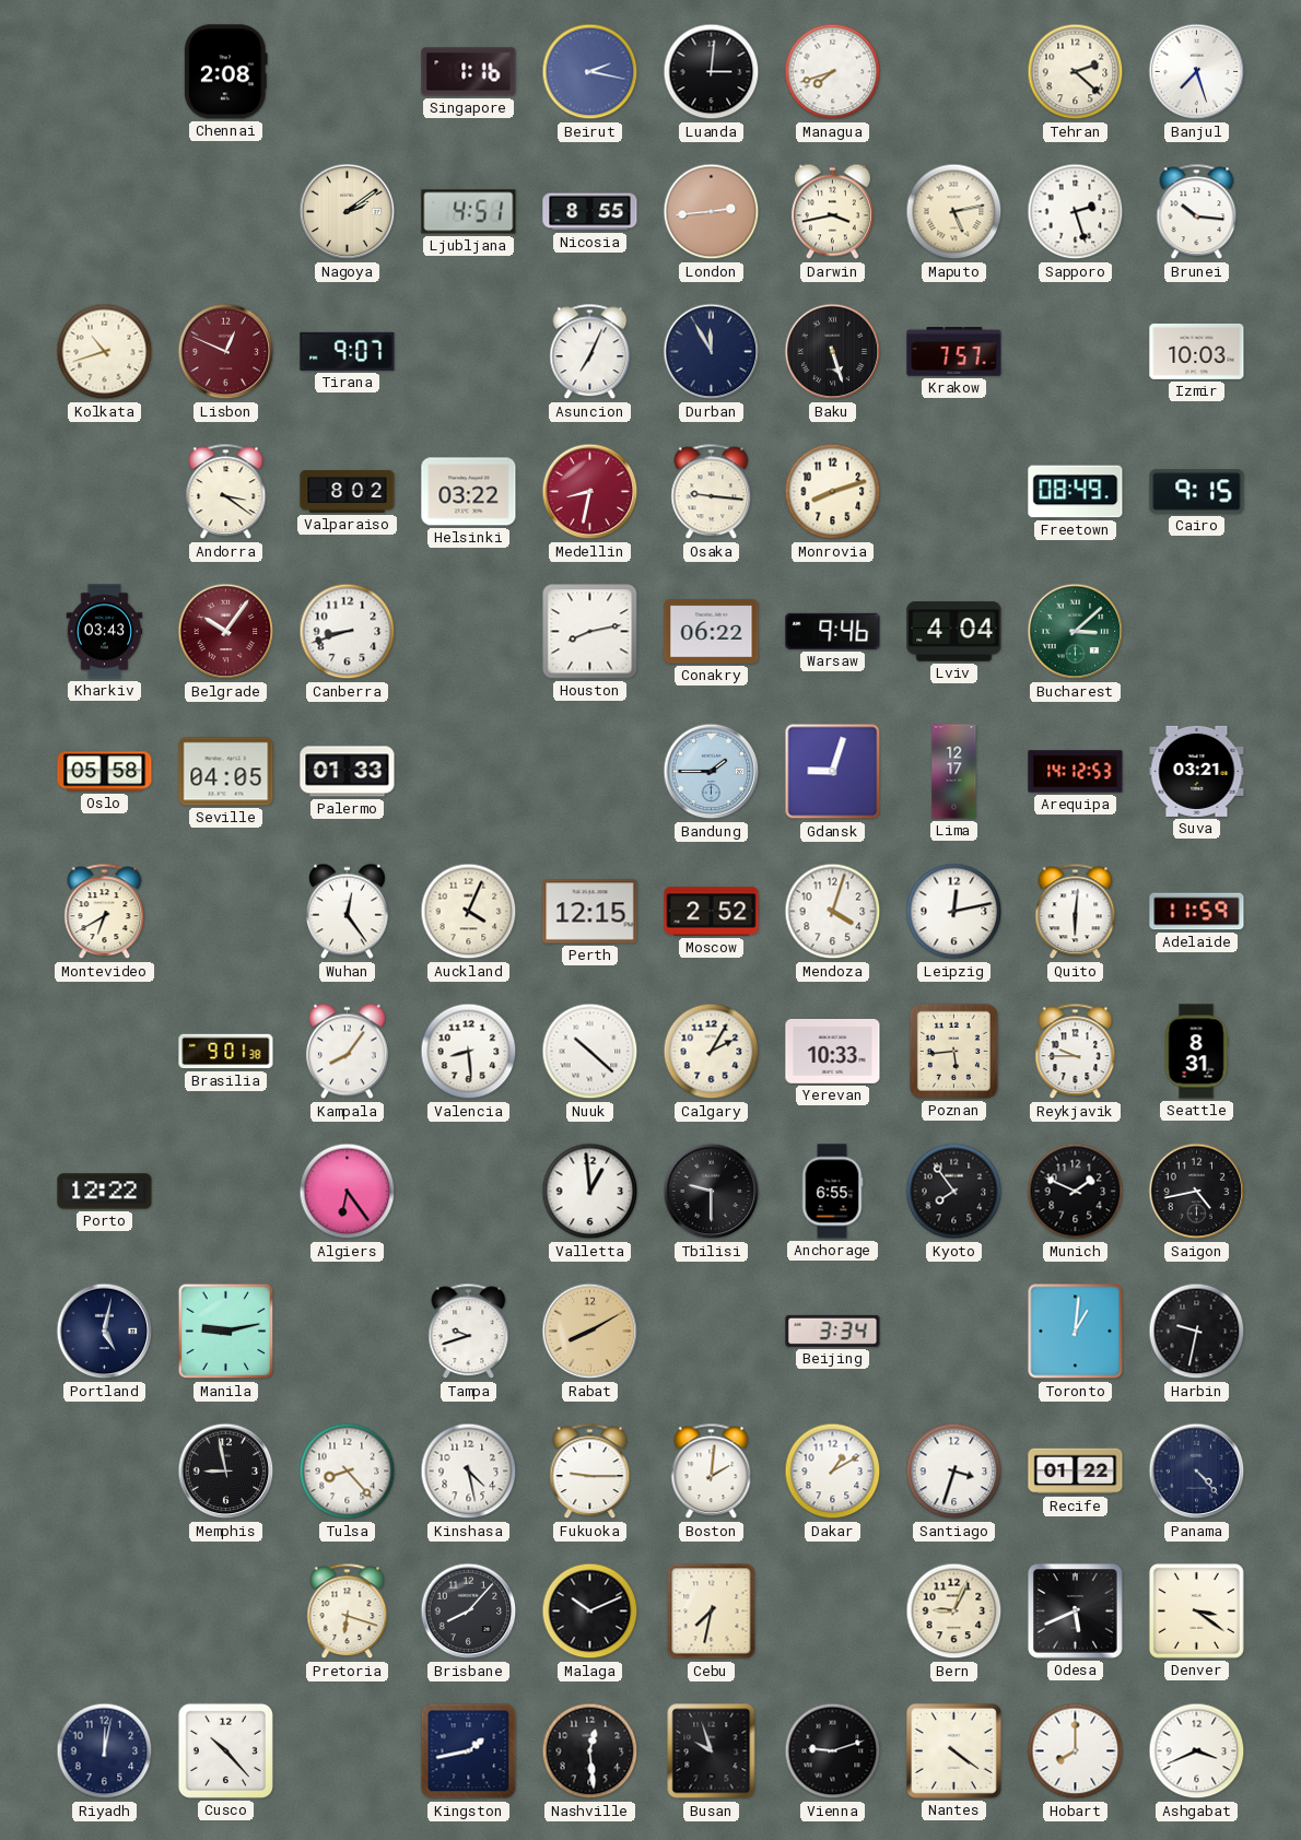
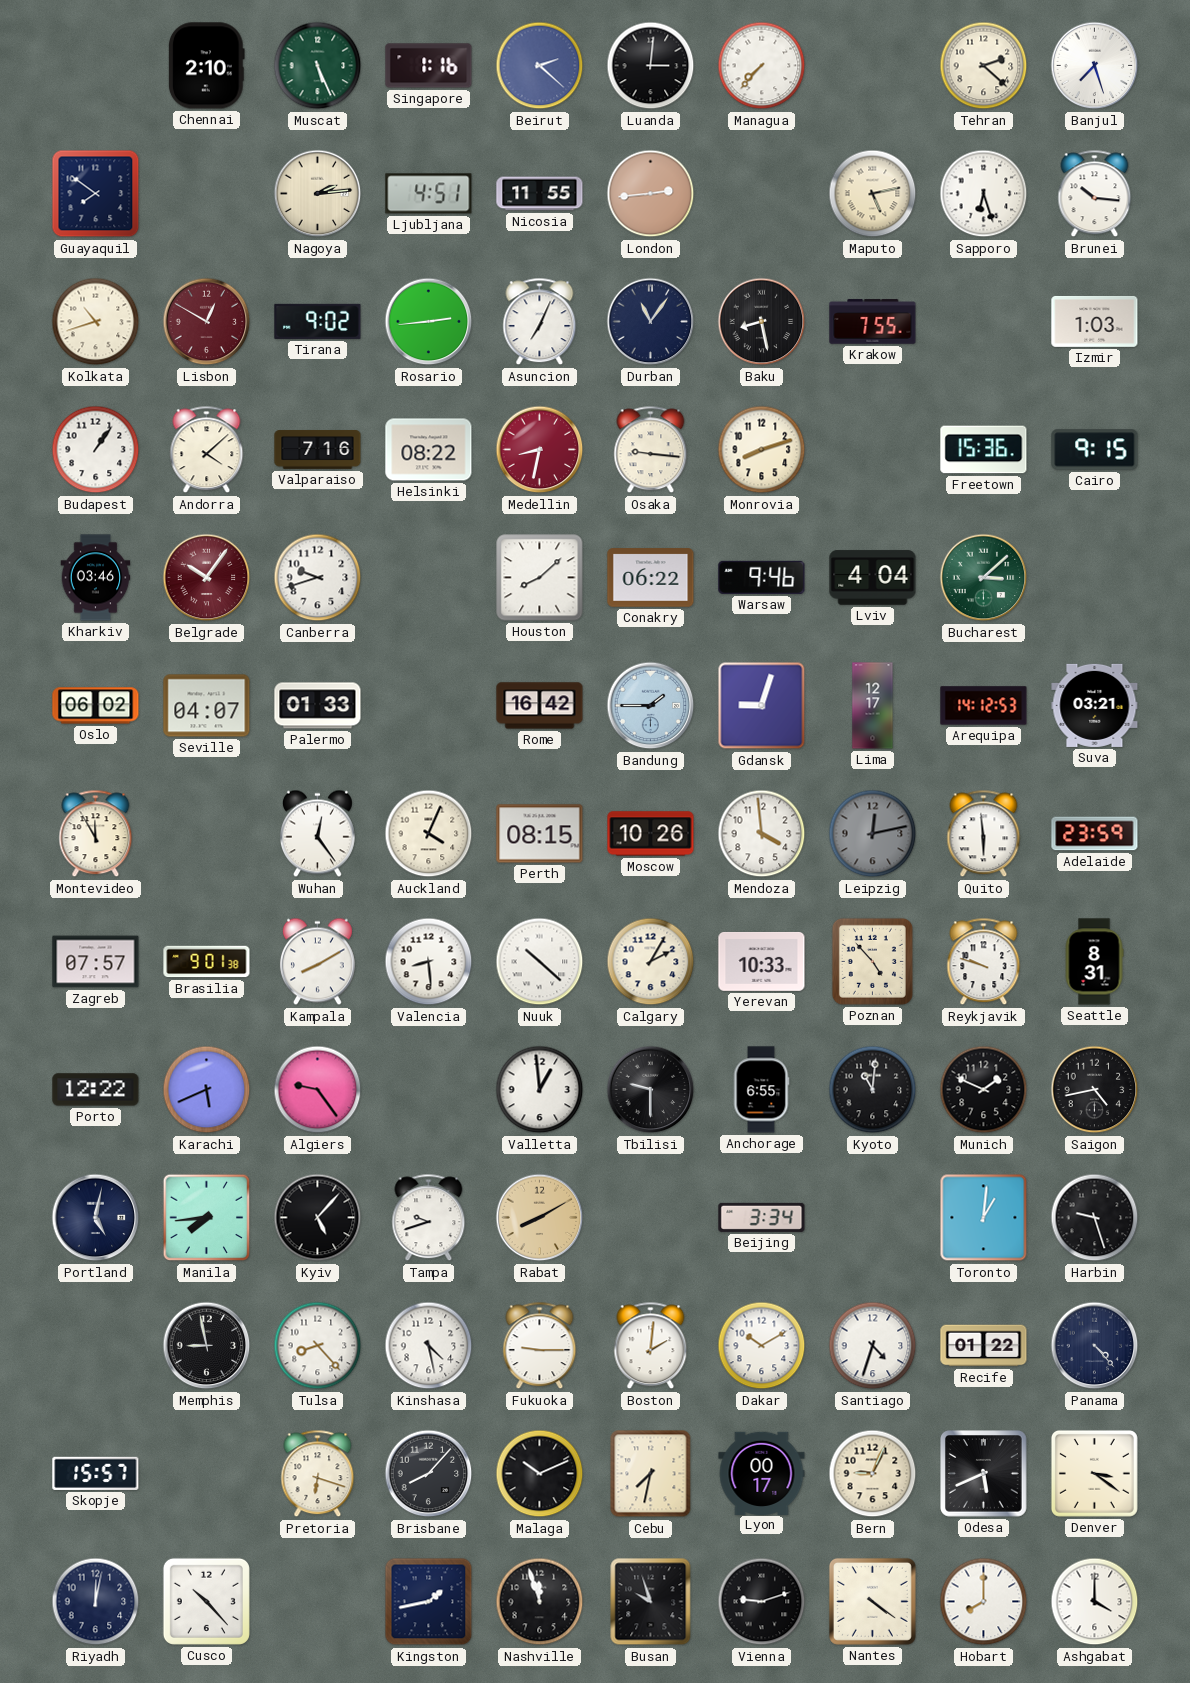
Chennai: 2:08 -> 2:10 (206, 66)
Muscat: none -> 5:26 (318, 66)
Beirut: 2:17 -> 2:22 (540, 66)
Managua: 7:42 -> 7:37 (762, 66)
Guayaquil: none -> 7:51 (96, 194)
Nagoya: 2:09 -> 2:14 (318, 194)
Nicosia: 8:55 -> 11:55 (540, 194)
Darwin: 3:43 -> none (832, 212)
Sapporo: 2:27 -> 6:27 (984, 194)
Lisbon: 12:49 -> 12:50 (207, 322)
Tirana: 9:07 -> 9:02 (318, 321)
Rosario: none -> 2:44 (429, 322)
Durban: 11:55 -> 11:06 (651, 322)
Baku: 5:27 -> 8:28 (762, 322)
Krakow: 7:57 -> 7:55 (873, 322)
Izmir: 10:03 -> 1:03 (1095, 321)
Budapest: none -> 1:06 (96, 450)
Andorra: 3:21 -> 4:08 (207, 450)
Valparaiso: 8:02 -> 7:16 (318, 450)
Helsinki: 03:22 -> 08:22 (429, 450)
Freetown: 08:49 -> 15:36 (984, 450)
Kharkiv: 03:43 -> 03:46 (96, 578)
Canberra: 8:42 -> 9:42 (318, 578)
Houston: 8:13 -> 8:08 (540, 578)
Oslo: 05:58 -> 06:02 (96, 706)
Seville: 04:05 -> 04:07 (207, 706)
Rome: none -> 16:42 (540, 706)
Montevideo: 6:40 -> 11:55 (96, 834)
Perth: 12:15 -> 08:15 (540, 834)
Moscow: 2:52 -> 10:26 (651, 834)
Mendoza: 4:03 -> 3:59 (762, 834)
Leipzig dial: white -> grey (873, 834)
Quito: 6:01 -> 5:59 (984, 834)
Adelaide: 11:59 -> 23:59 (1095, 834)
Zagreb: none -> 07:57 (96, 962)
Kampala: 8:06 -> 8:10 (317, 962)
Poznan: 5:44 -> 4:53 (872, 961)
Reykjavik: 9:45 -> 9:48 (984, 962)
Karachi: none -> 5:41 (207, 1090)
Algiers: 6:24 -> 9:24 (318, 1090)
Kyoto: 7:54 -> 11:01 (873, 1090)
Manila: 9:13 -> 7:44 (207, 1218)
Kyiv: none -> 5:07 (318, 1218)
Harbin: 9:32 -> 9:27 (1095, 1218)
Dakar: 1:10 -> 10:10 (762, 1346)
Santiago: 3:33 -> 4:33 (873, 1346)
Skopje: none -> 15:57 (96, 1473)
Lyon: none -> 00:17 (762, 1473)
Nashville: 12:29 -> 11:57 (540, 1602)
Ashgabat: 3:41 -> 4:00 (1095, 1602)
